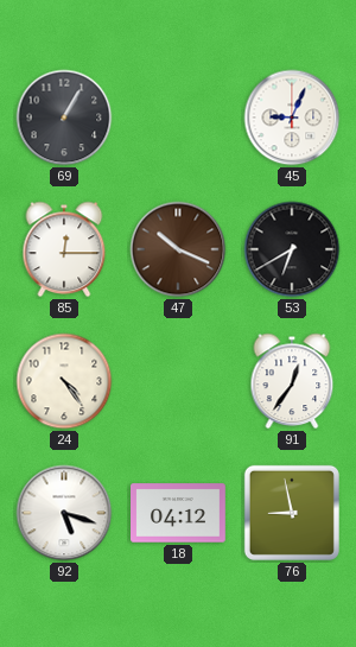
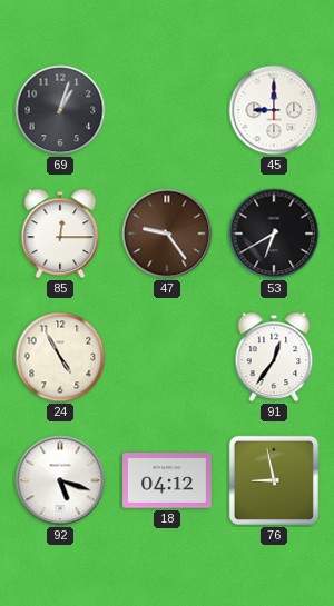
69: 1:05 -> 1:03 (60, 110)
45: 9:04 -> 9:00 (274, 110)
47: 10:19 -> 9:24 (167, 234)
24: 4:24 -> 4:55 (60, 357)
